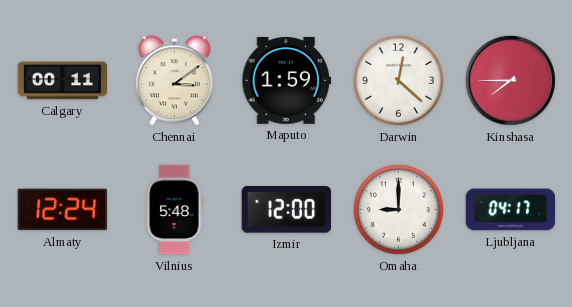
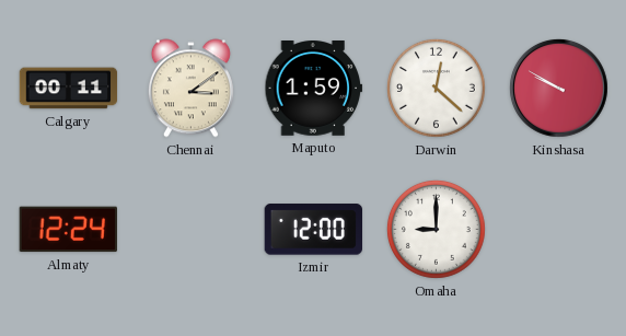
Kinshasa: 7:45 -> 9:50 (558, 88)
Vilnius: 5:48 -> none (174, 210)
Ljubljana: 04:17 -> none (511, 210)
